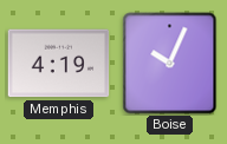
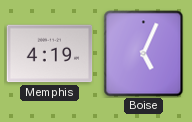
Boise: 10:04 -> 5:04 (144, 54)
